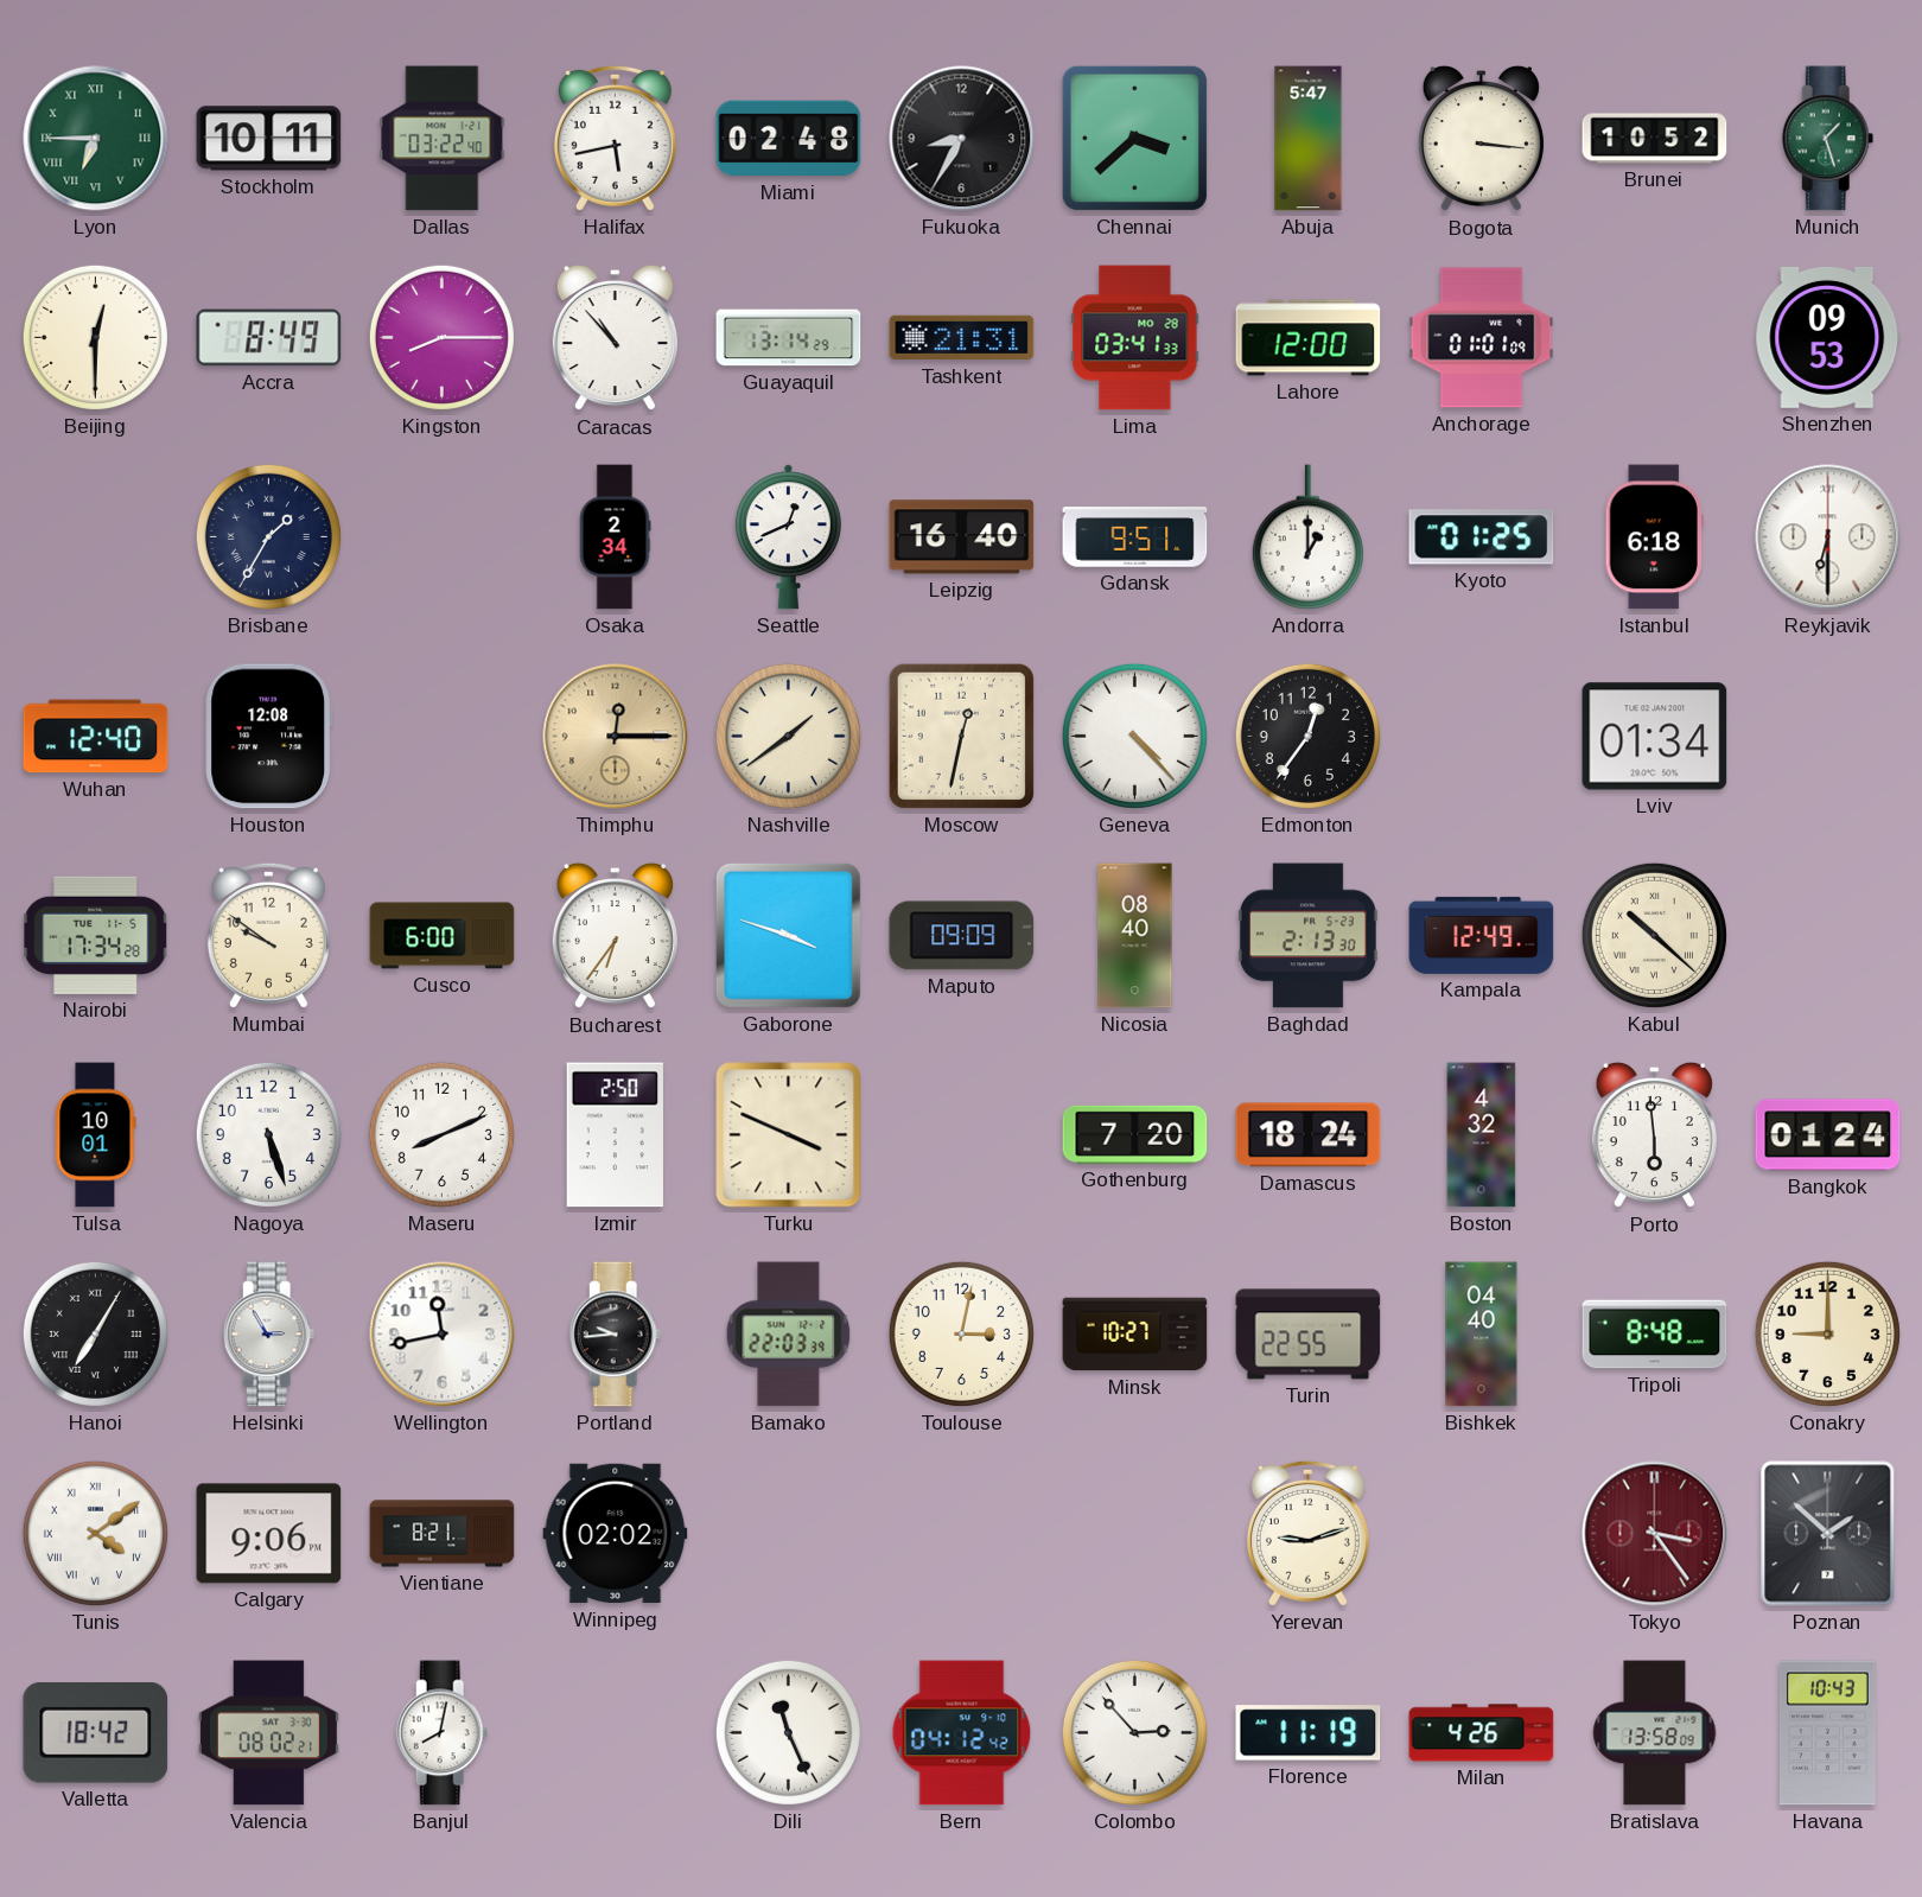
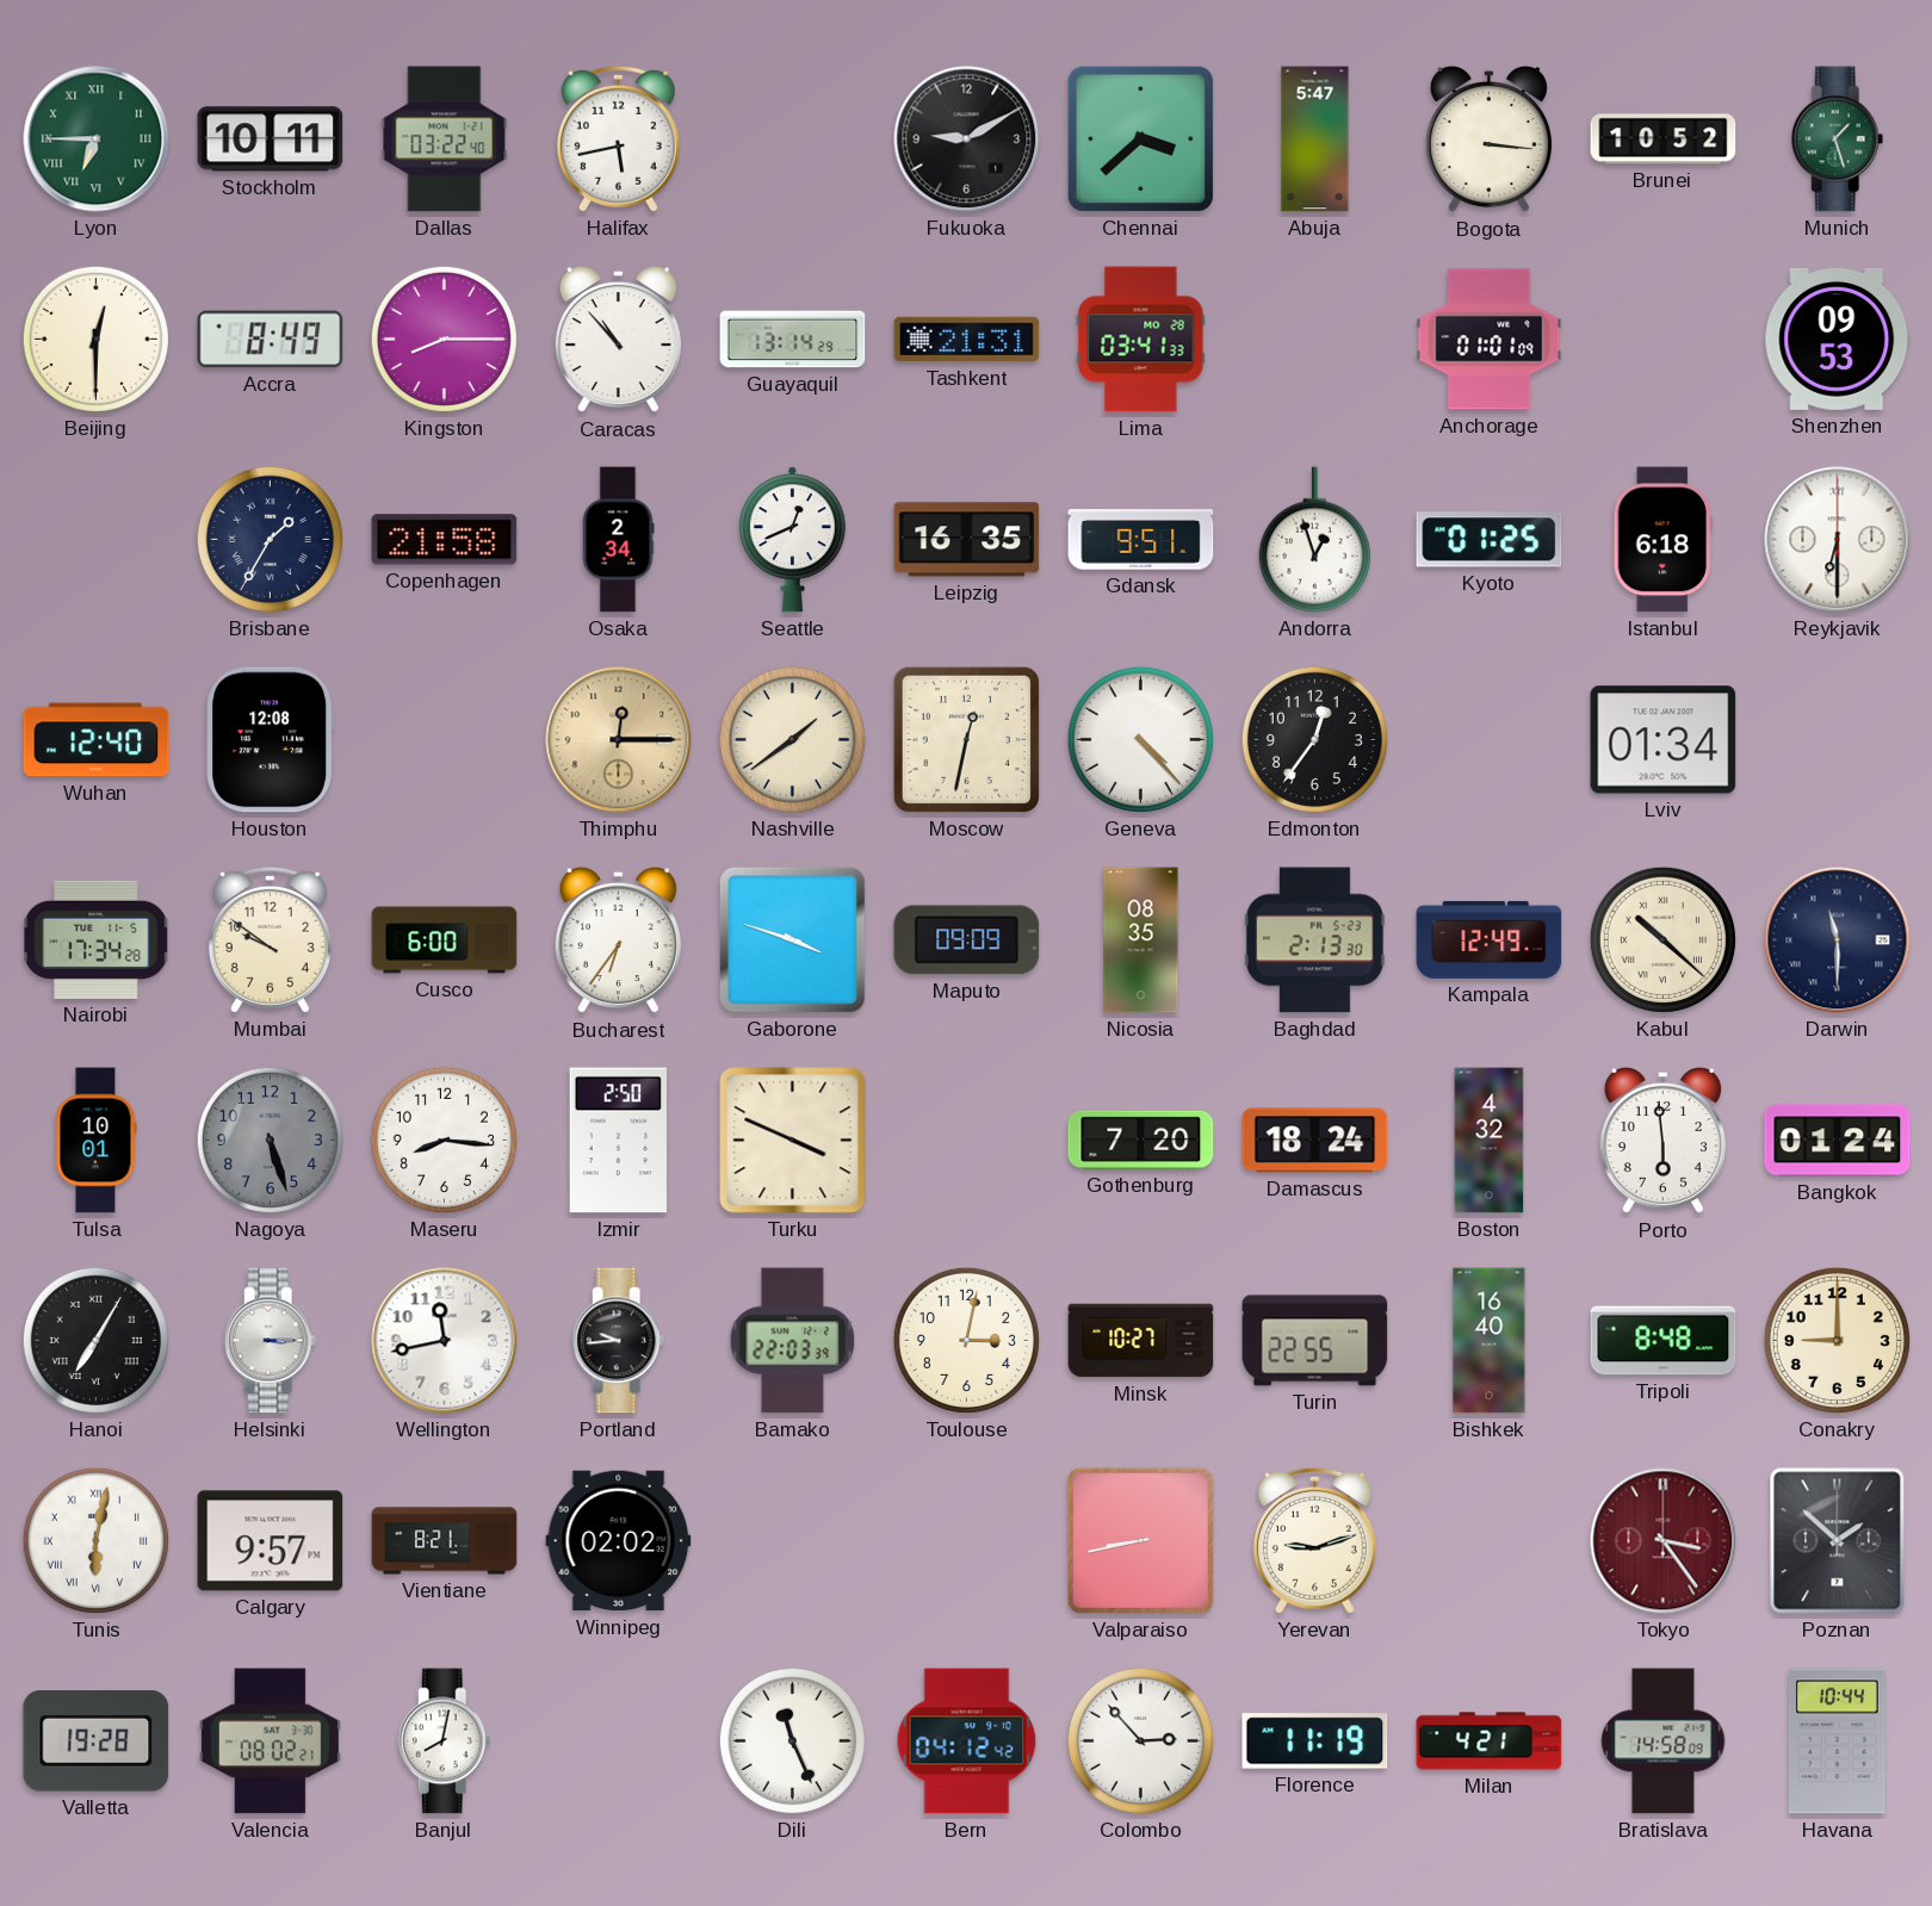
Miami: 02:48 -> none (789, 139)
Fukuoka: 8:35 -> 9:10 (967, 139)
Lahore: 12:00 -> none (1309, 338)
Copenhagen: none -> 21:58 (445, 540)
Leipzig: 16:40 -> 16:35 (967, 540)
Andorra: 1:00 -> 12:57 (1314, 540)
Nicosia: 08:40 -> 08:35 (1141, 940)
Darwin: none -> 11:30 (1838, 940)
Nagoya dial: white -> grey (270, 1140)
Maseru: 8:11 -> 8:16 (444, 1140)
Helsinki: 2:55 -> 3:15 (271, 1341)
Bishkek: 04:40 -> 16:40 (1490, 1341)
Tunis: 4:09 -> 6:02 (95, 1540)
Calgary: 9:06 -> 9:57 (271, 1541)
Valparaiso: none -> 8:43 (1140, 1540)
Valletta: 18:42 -> 19:28 (97, 1742)
Milan: 4:26 -> 4:21 (1490, 1742)
Bratislava: 13:58 -> 14:58 (1664, 1742)
Havana: 10:43 -> 10:44 (1837, 1742)
